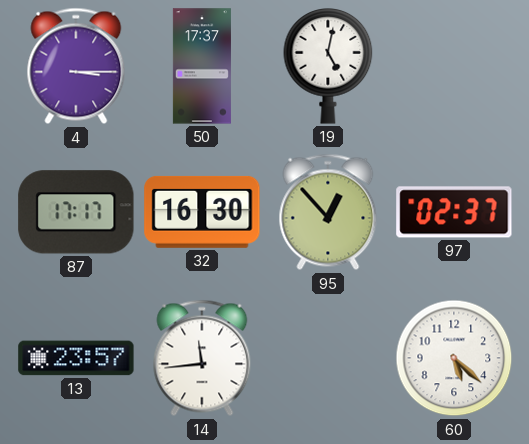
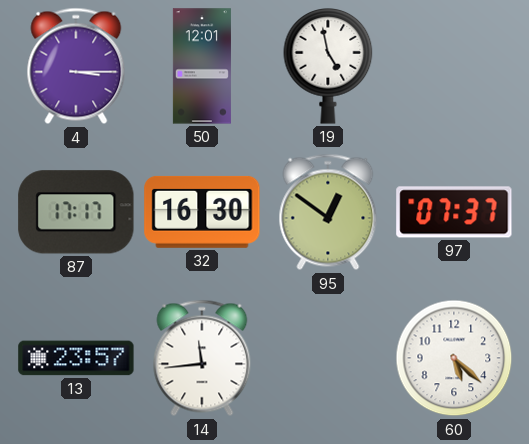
50: 17:37 -> 12:01 (202, 66)
19: 5:02 -> 4:58 (328, 67)
95: 12:53 -> 12:51 (328, 212)
97: 02:37 -> 07:37 (454, 212)
